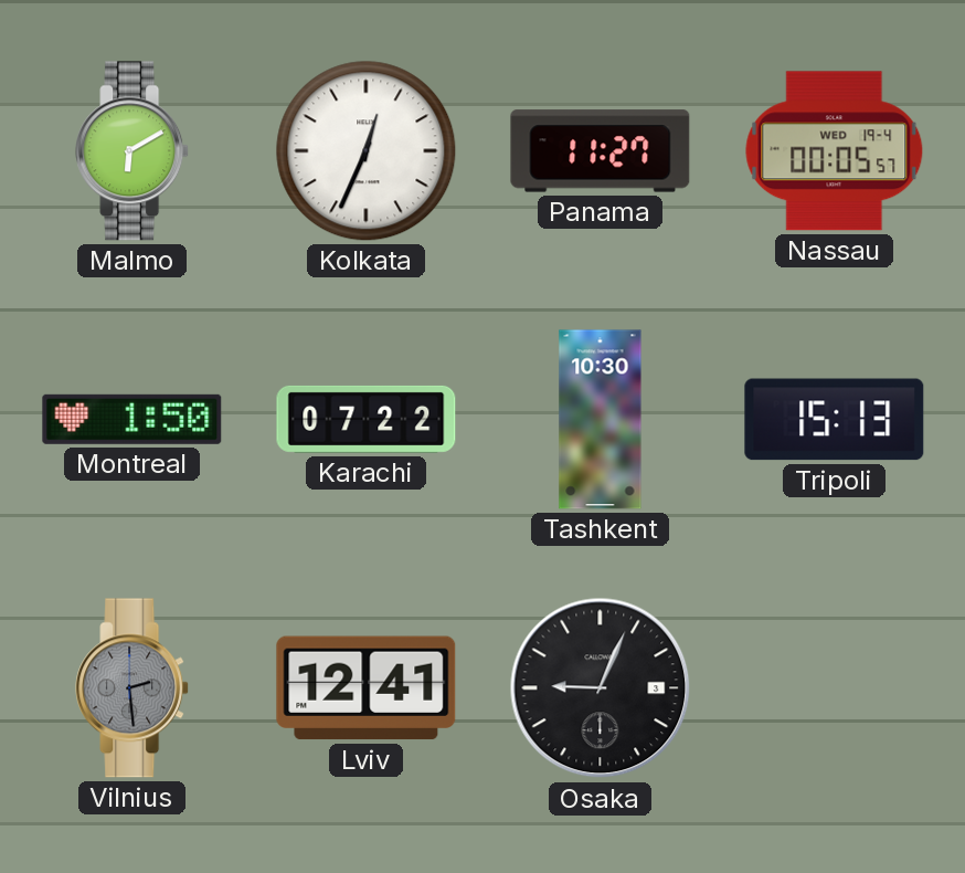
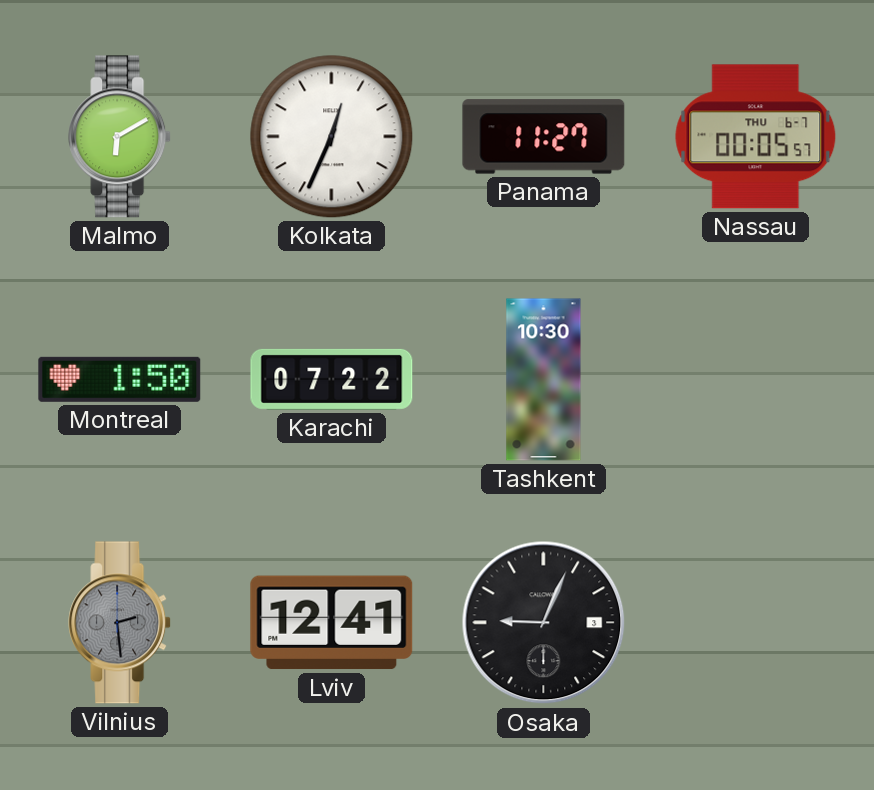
Nassau date: WED 19-4 -> THU 6-7 (756, 137)
Tripoli: 15:13 -> none (835, 420)
